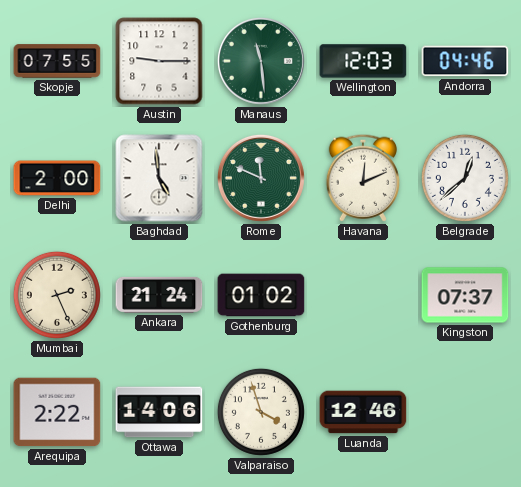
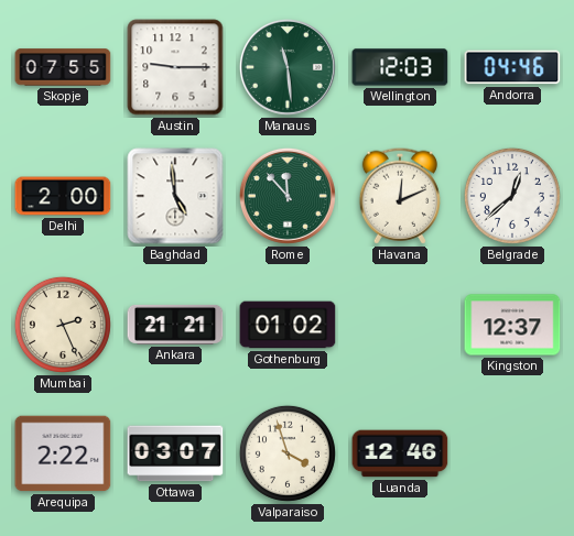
Rome: 11:49 -> 11:53 (288, 196)
Ankara: 21:24 -> 21:21 (175, 325)
Kingston: 07:37 -> 12:37 (512, 325)
Ottawa: 14:06 -> 03:07 (175, 453)
